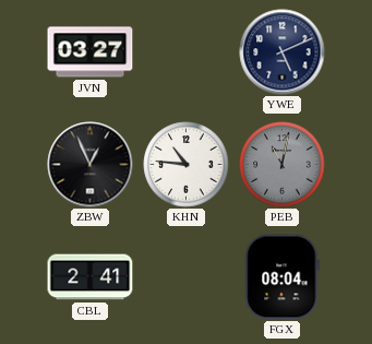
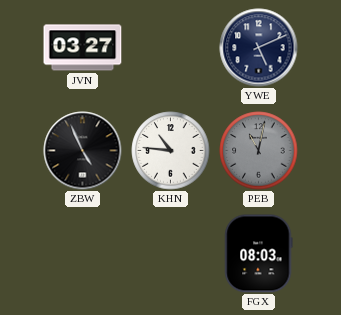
ZBW: 12:56 -> 4:56 (83, 151)
CBL: 2:41 -> none (91, 277)
FGX: 08:04 -> 08:03 (259, 254)
